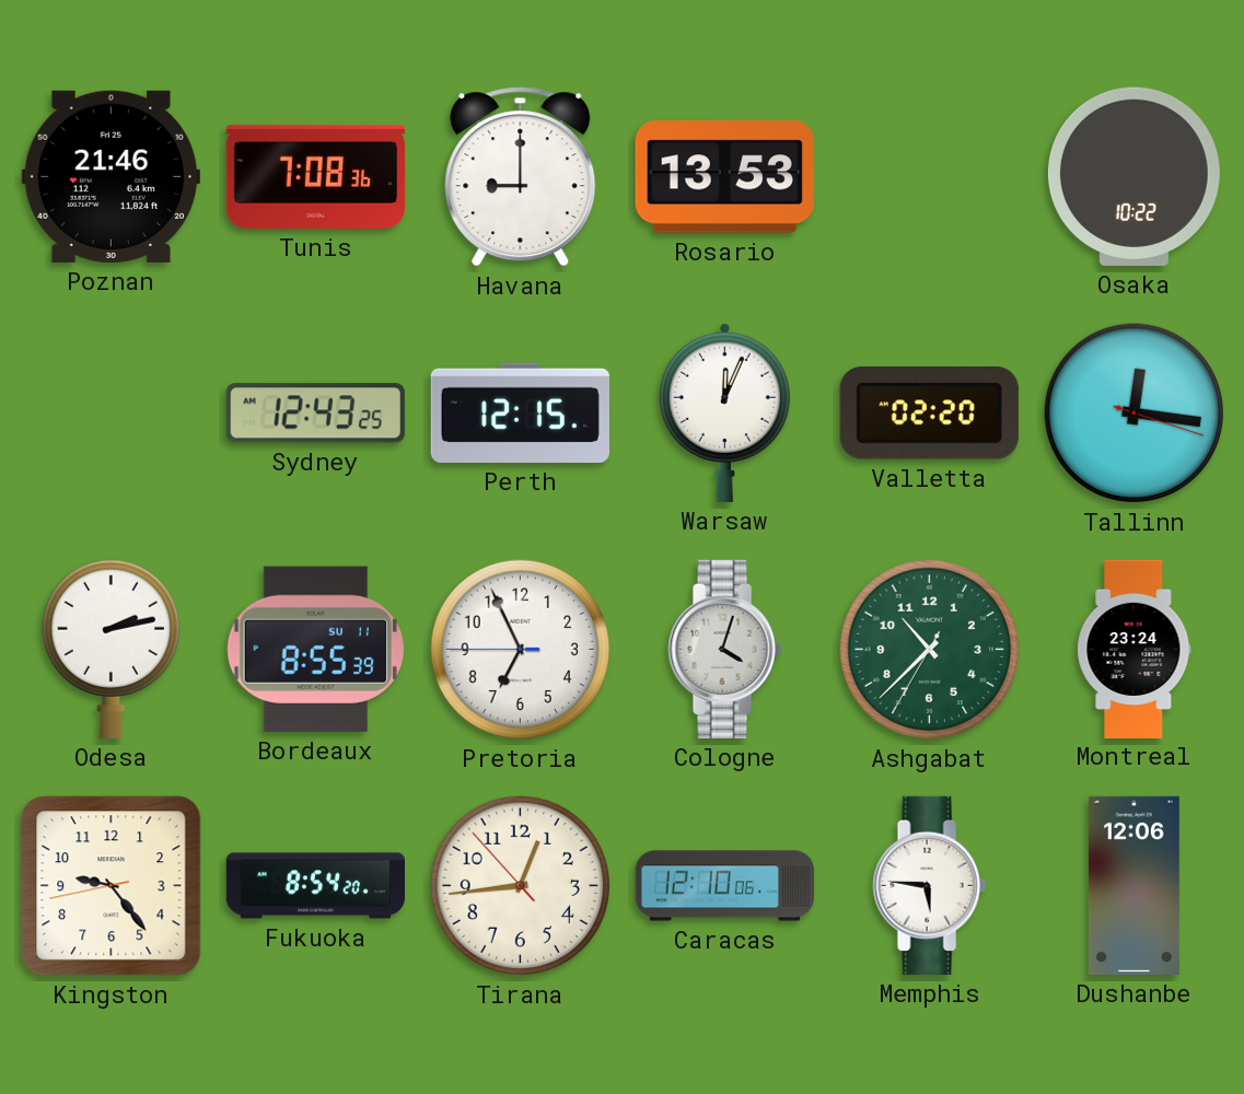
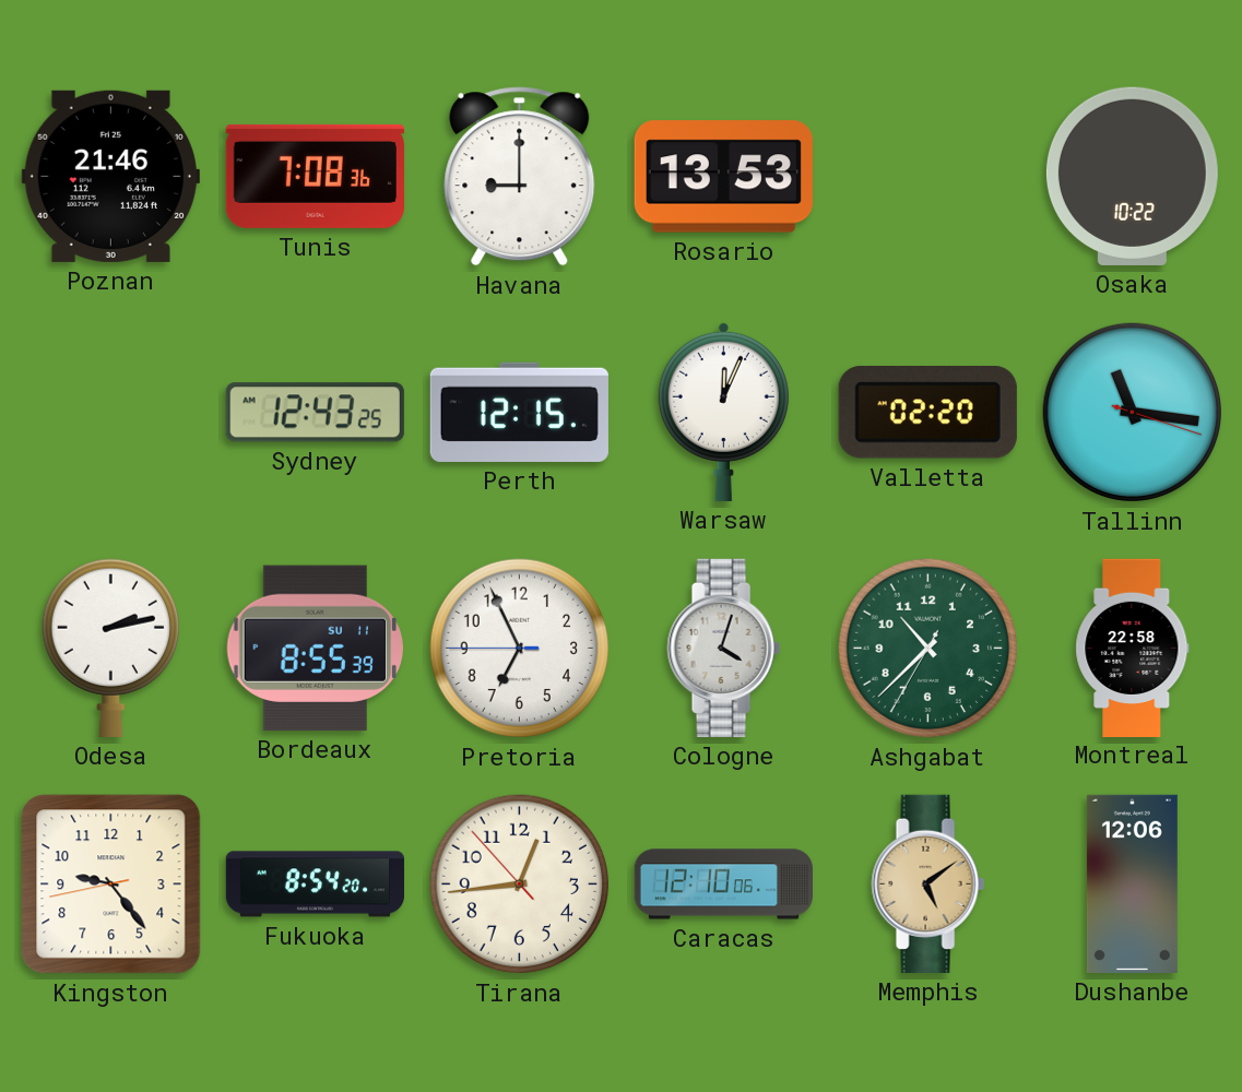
Tallinn: 12:16 -> 11:16 (1133, 413)
Montreal: 23:24 -> 22:58 (1133, 648)
Memphis: 5:46 -> 5:09 (927, 883)
Memphis dial: white -> champagne (927, 883)
